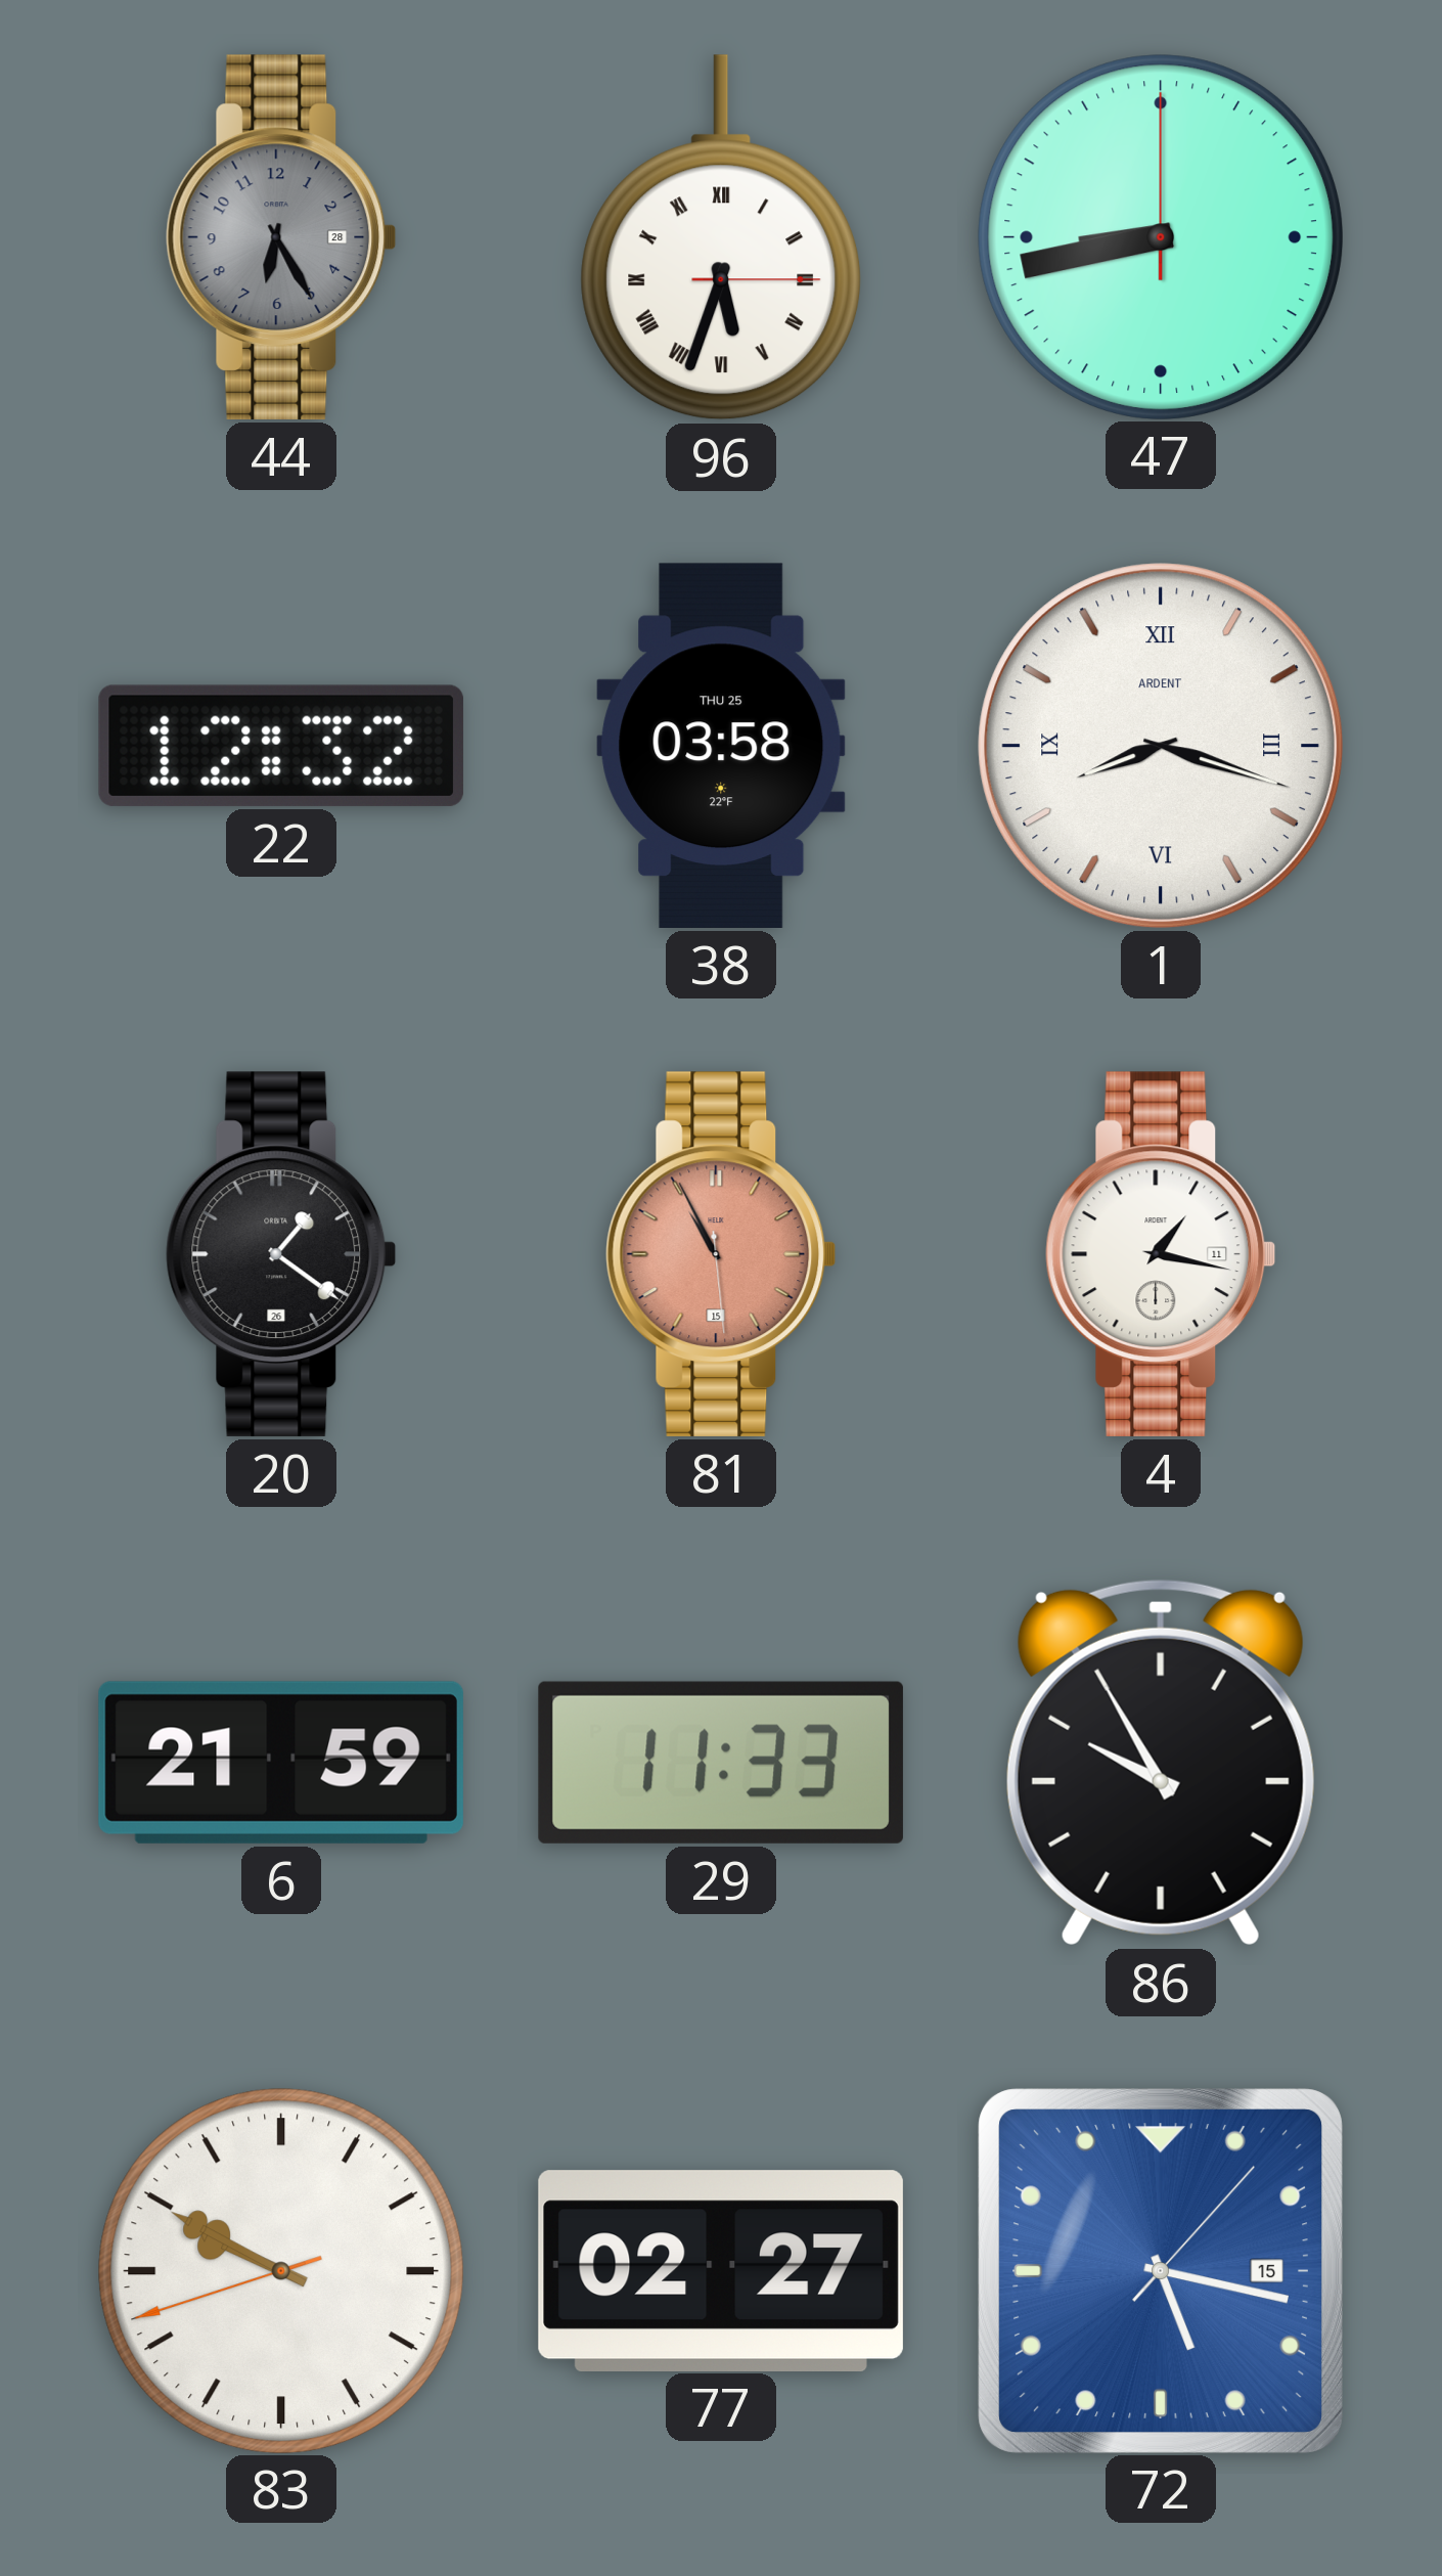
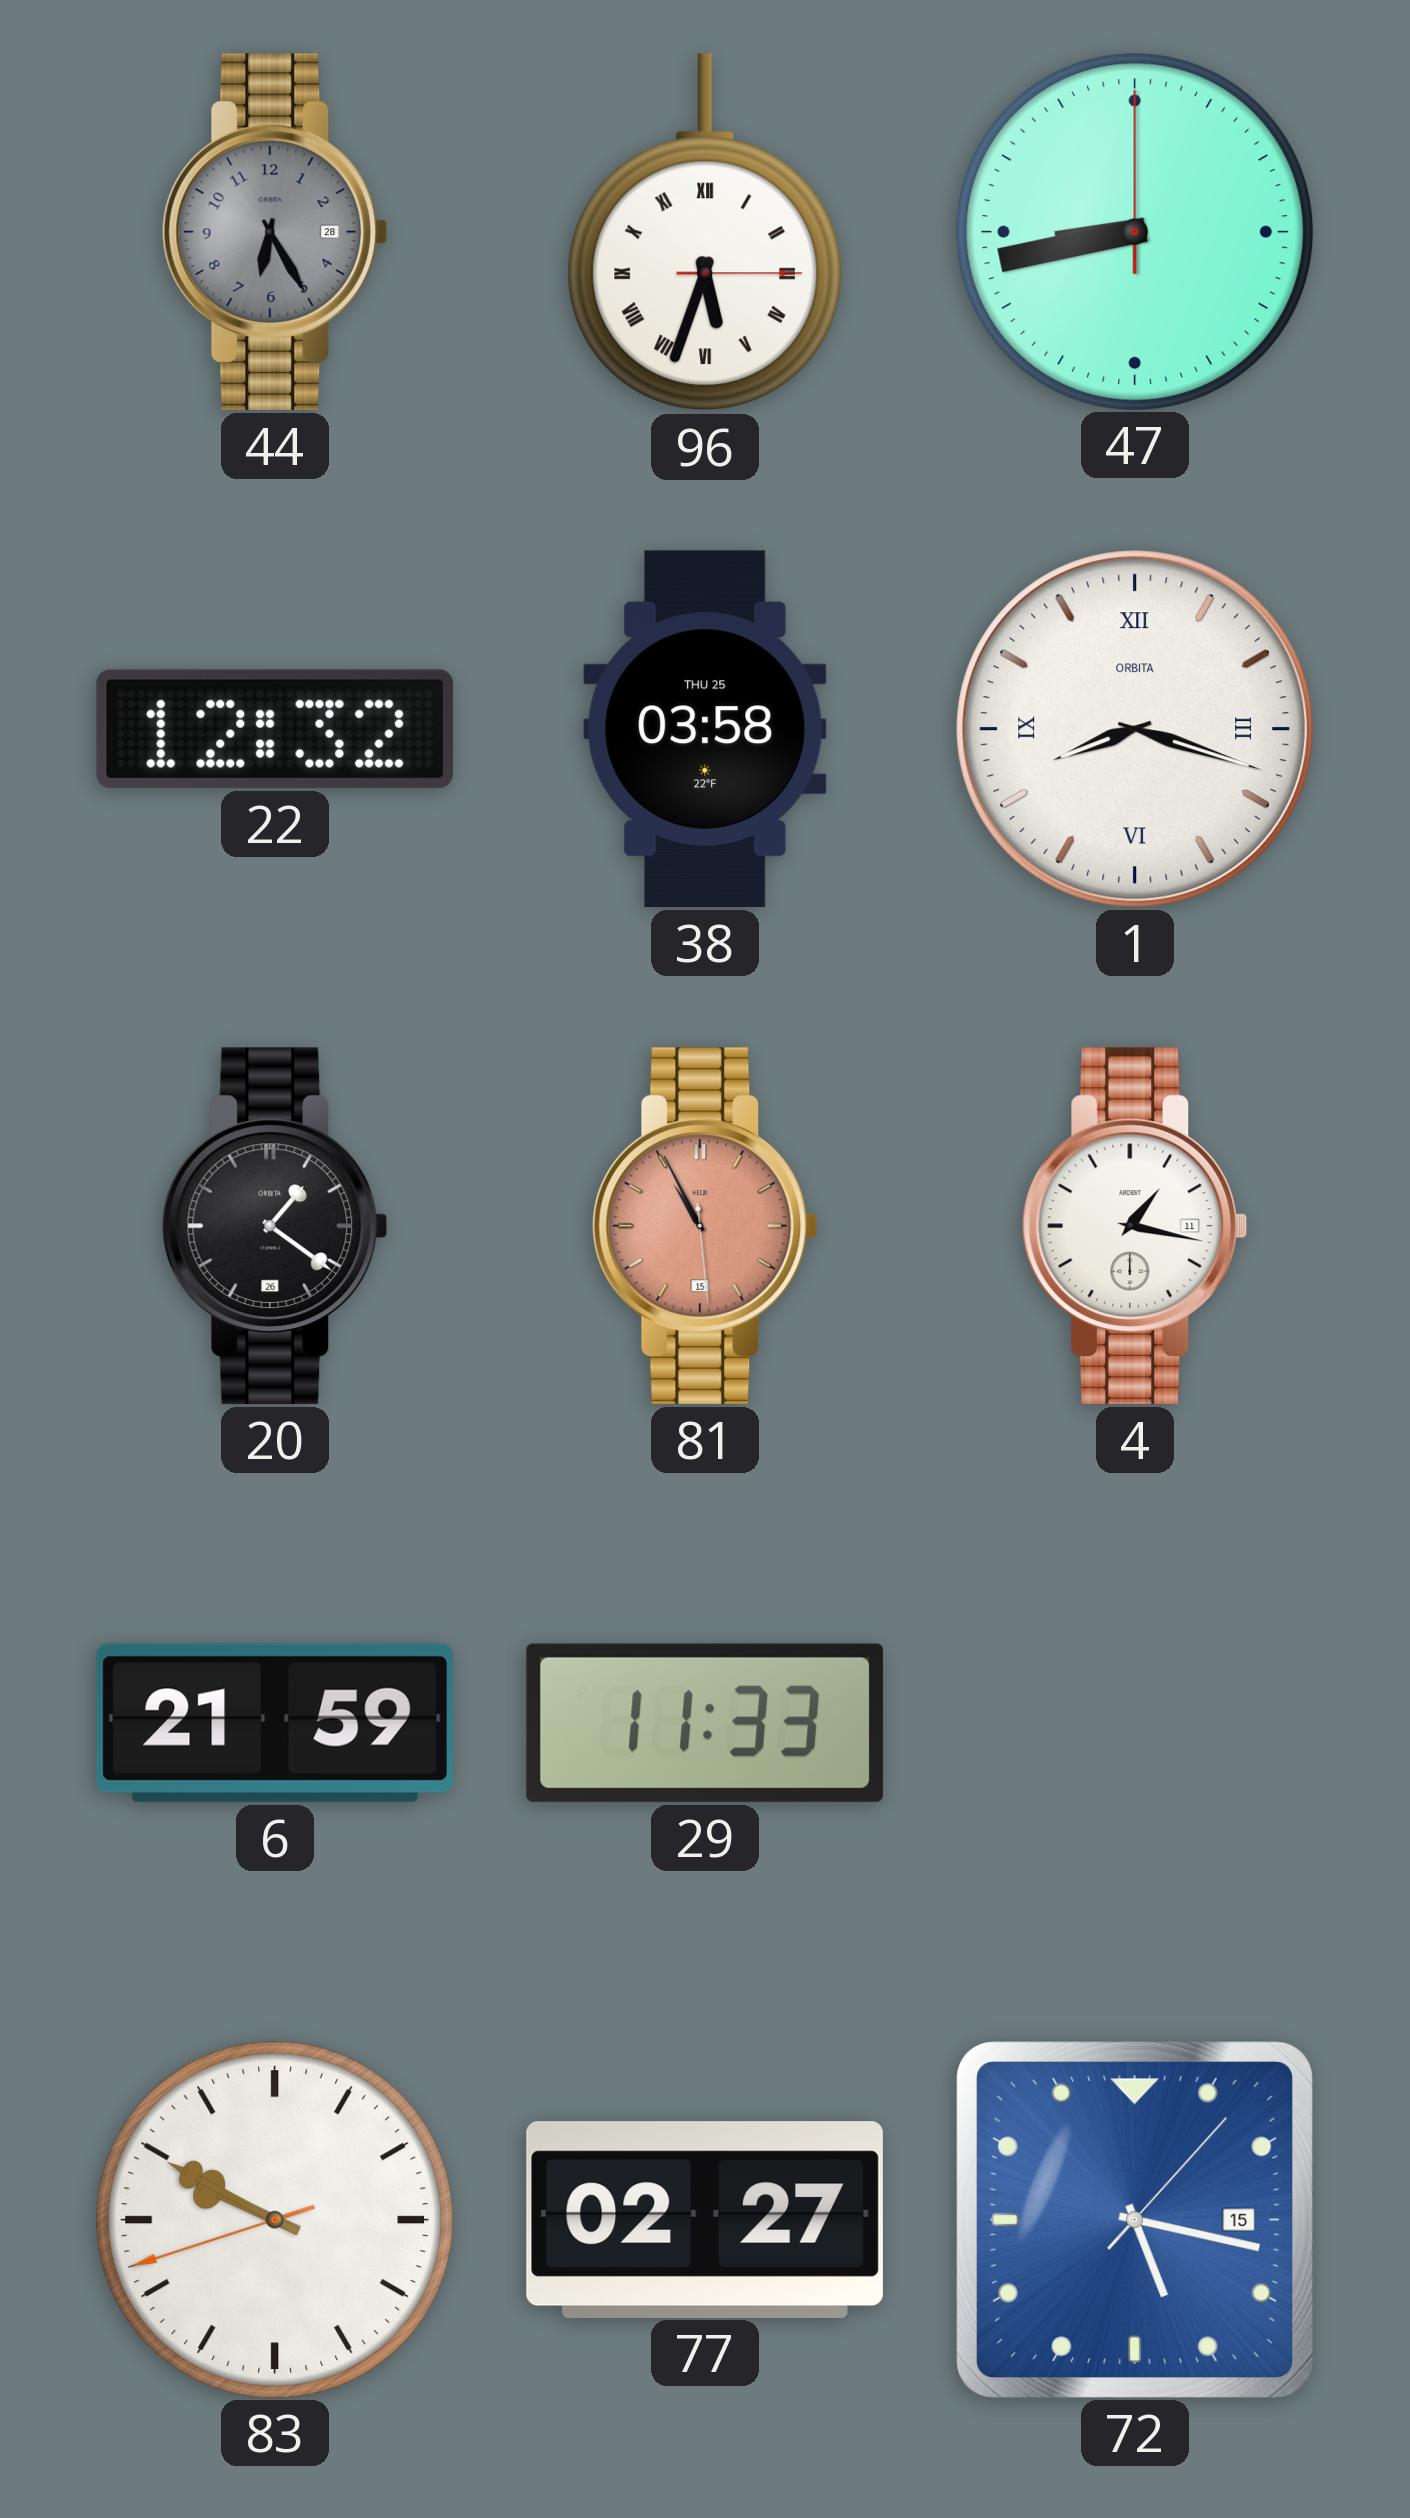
1 brand: ARDENT -> ORBITA (1135, 729)
86: 9:55 -> none (1161, 1763)
